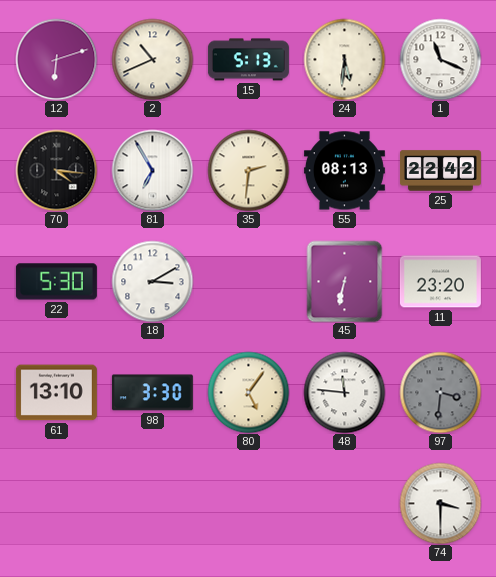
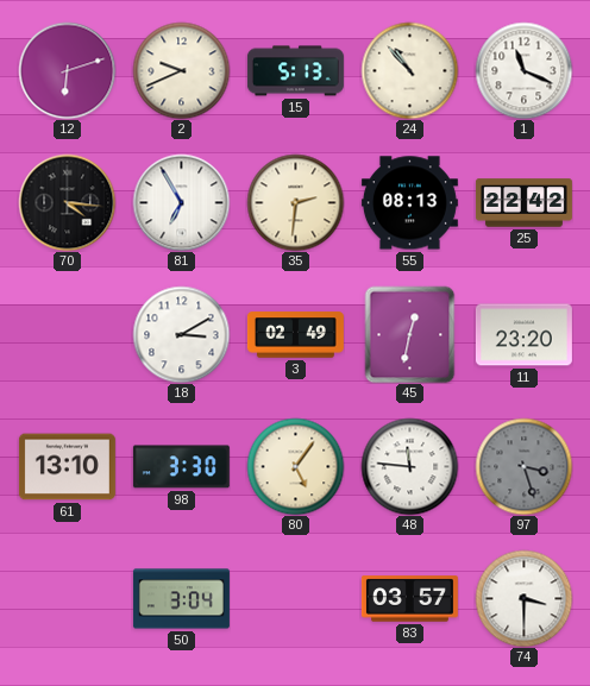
2: 10:41 -> 9:41 (181, 70)
24: 5:31 -> 10:53 (409, 70)
22: 5:30 -> none (56, 282)
3: none -> 02:49 (295, 335)
45: 6:32 -> 12:32 (410, 334)
97: 3:31 -> 3:27 (523, 466)
50: none -> 3:04 (181, 599)
83: none -> 03:57 (409, 599)
